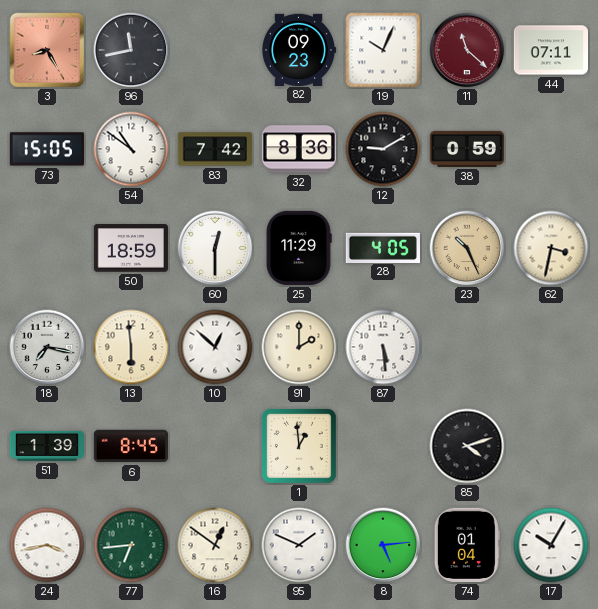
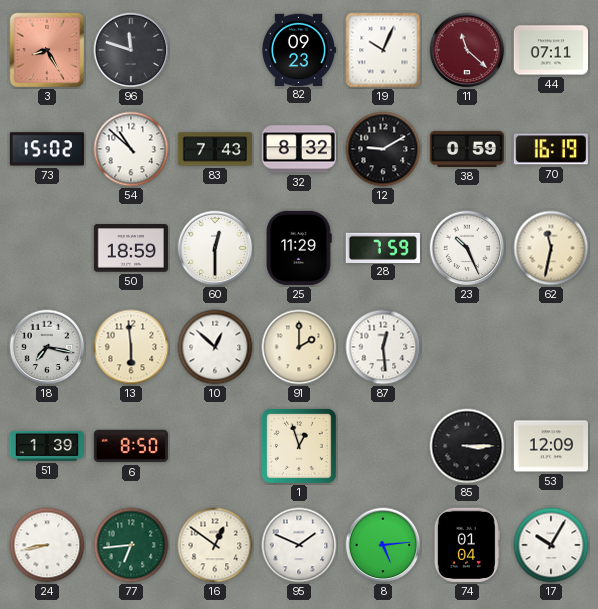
96: 11:43 -> 11:48 (131, 50)
73: 15:05 -> 15:02 (47, 149)
54: 10:51 -> 10:52 (131, 149)
83: 7:42 -> 7:43 (214, 149)
32: 8:36 -> 8:32 (299, 149)
70: none -> 16:19 (551, 149)
28: 4:05 -> 7:59 (383, 247)
23 dial: champagne -> white (467, 248)
62: 3:32 -> 11:32 (551, 248)
87: 5:29 -> 12:29 (383, 347)
6: 8:45 -> 8:50 (131, 446)
1: 12:59 -> 12:57 (299, 446)
85: 4:12 -> 3:15 (467, 446)
53: none -> 12:09 (550, 446)
24: 3:43 -> 8:43 (47, 545)
